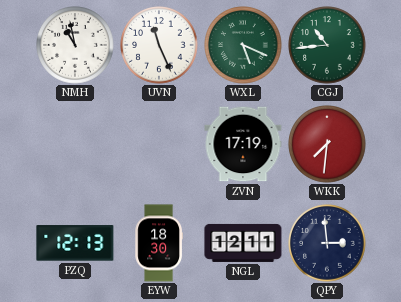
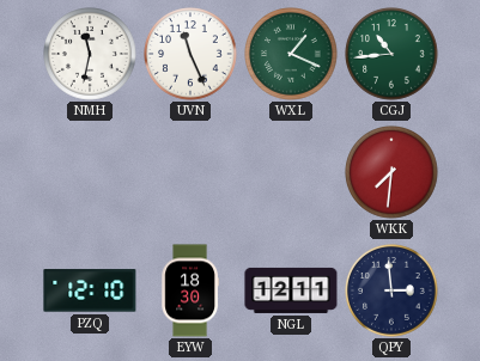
NMH: 10:58 -> 11:32 (90, 54)
WXL: 5:19 -> 1:19 (291, 54)
ZVN: 17:19 -> none (243, 144)
PZQ: 12:13 -> 12:10 (90, 290)
